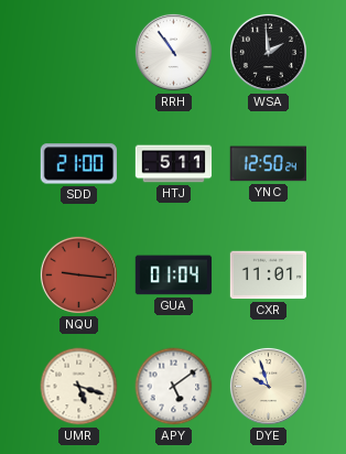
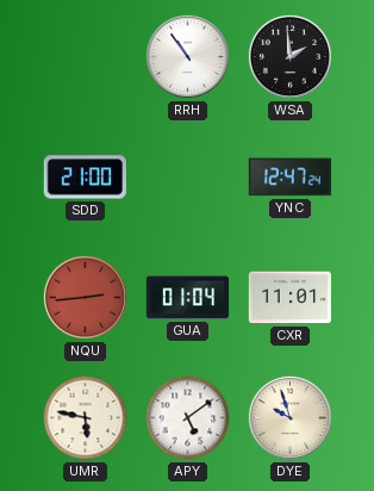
HTJ: 5:11 -> none (174, 164)
YNC: 12:50 -> 12:47 (289, 178)
NQU: 9:16 -> 2:44 (85, 297)
UMR: 5:18 -> 5:47 (86, 418)
